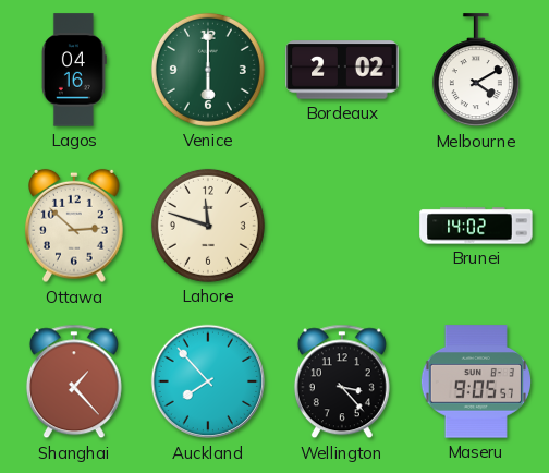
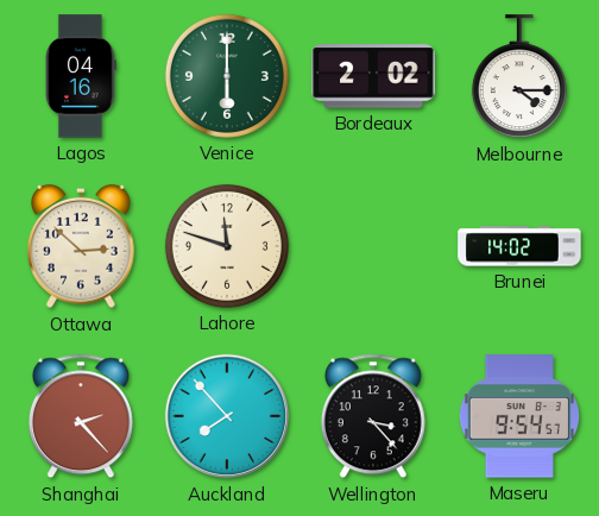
Melbourne: 4:10 -> 4:15 (519, 77)
Shanghai: 1:23 -> 2:23 (81, 416)
Maseru: 9:05 -> 9:54 (518, 416)
